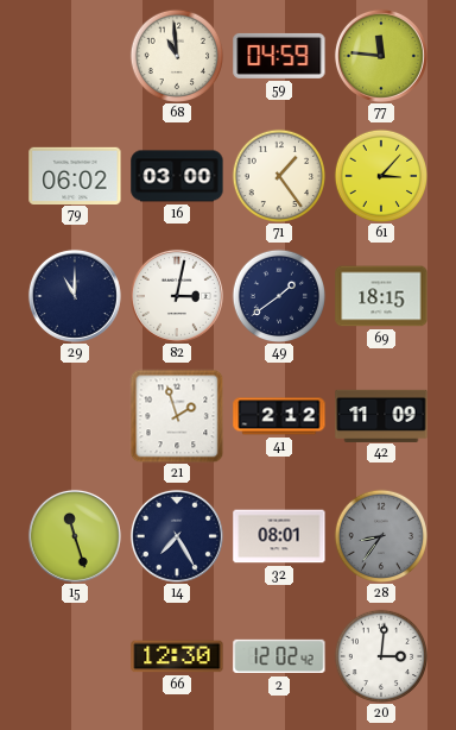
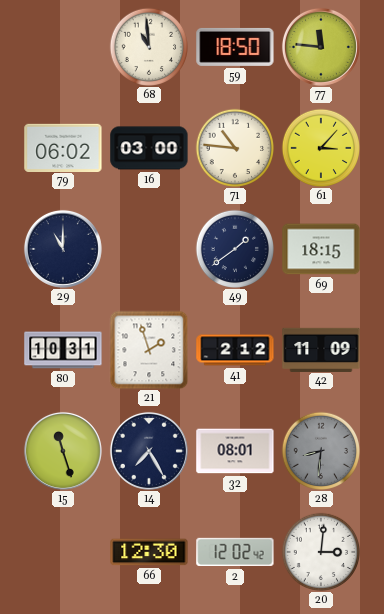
59: 04:59 -> 18:50 (235, 47)
71: 1:24 -> 10:46 (234, 147)
82: 3:02 -> none (177, 296)
80: none -> 10:31 (63, 350)
28: 8:36 -> 8:31 (320, 450)
